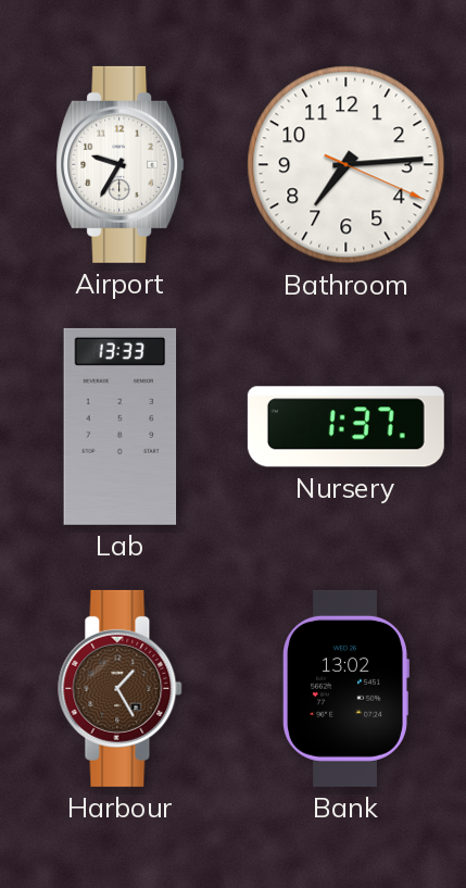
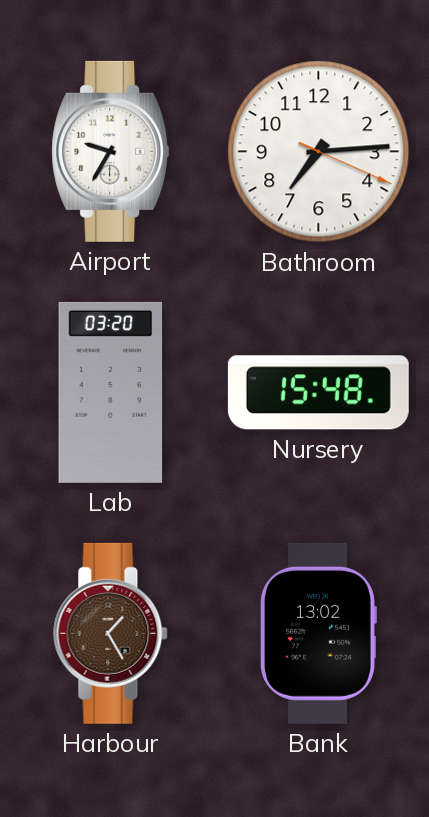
Lab: 13:33 -> 03:20 (111, 392)
Nursery: 1:37 -> 15:48 (318, 393)
